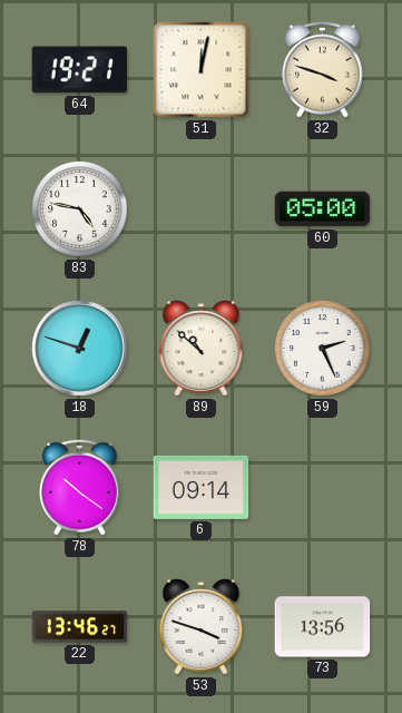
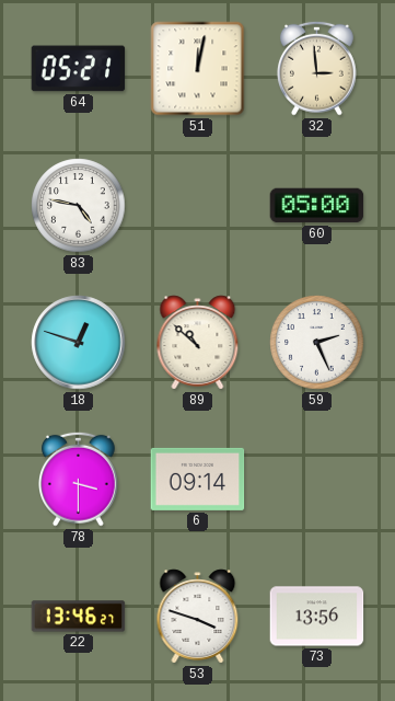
64: 19:21 -> 05:21 (79, 69)
32: 3:48 -> 2:59 (317, 68)
78: 10:21 -> 3:30 (79, 479)
